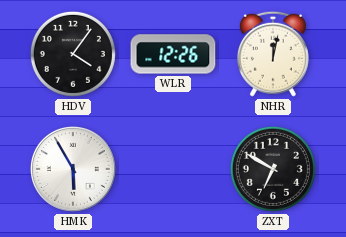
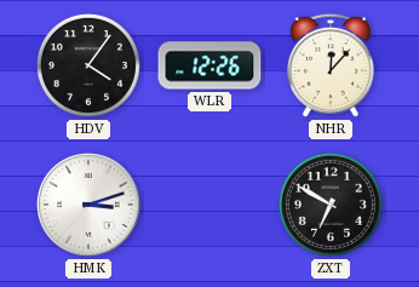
NHR: 12:02 -> 12:07 (331, 65)
HMK: 5:55 -> 3:12 (88, 205)
